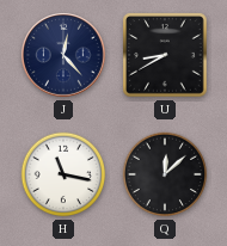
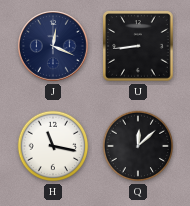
J: 12:23 -> 12:19 (54, 47)
U: 8:40 -> 8:44 (138, 46)
